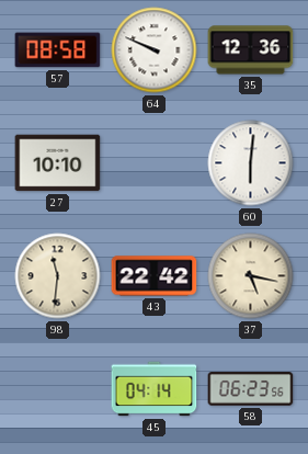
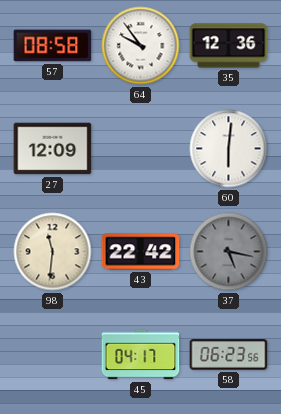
64: 9:49 -> 9:54 (141, 46)
27: 10:10 -> 12:09 (53, 149)
37 dial: cream -> grey (229, 252)
45: 04:14 -> 04:17 (141, 355)
